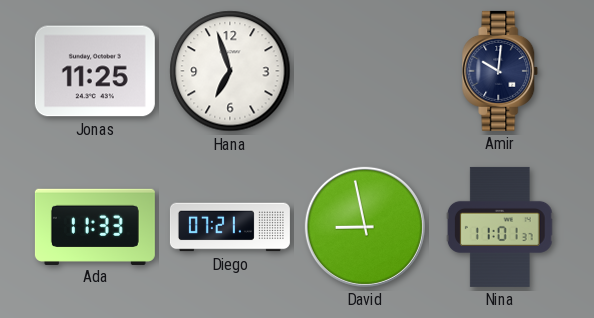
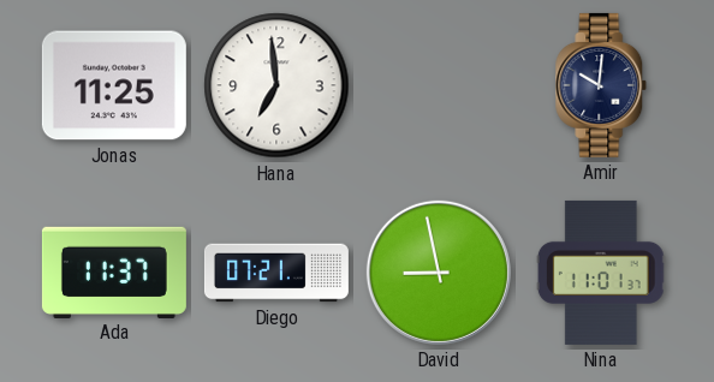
Hana: 6:57 -> 6:59 (276, 85)
Ada: 11:33 -> 11:37 (114, 271)
